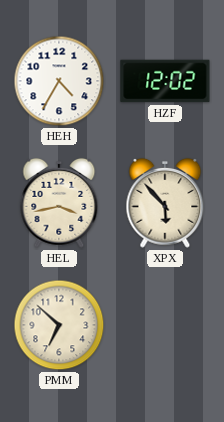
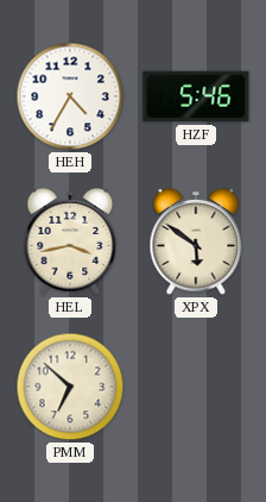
HZF: 12:02 -> 5:46 (196, 96)
XPX: 5:53 -> 5:51 (196, 241)
